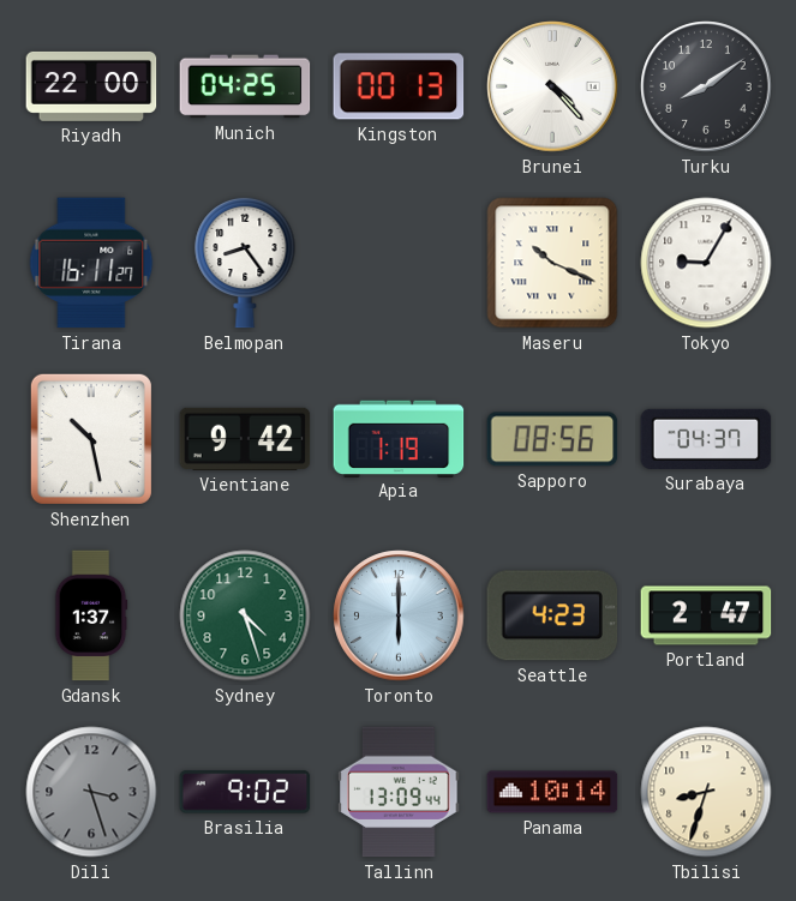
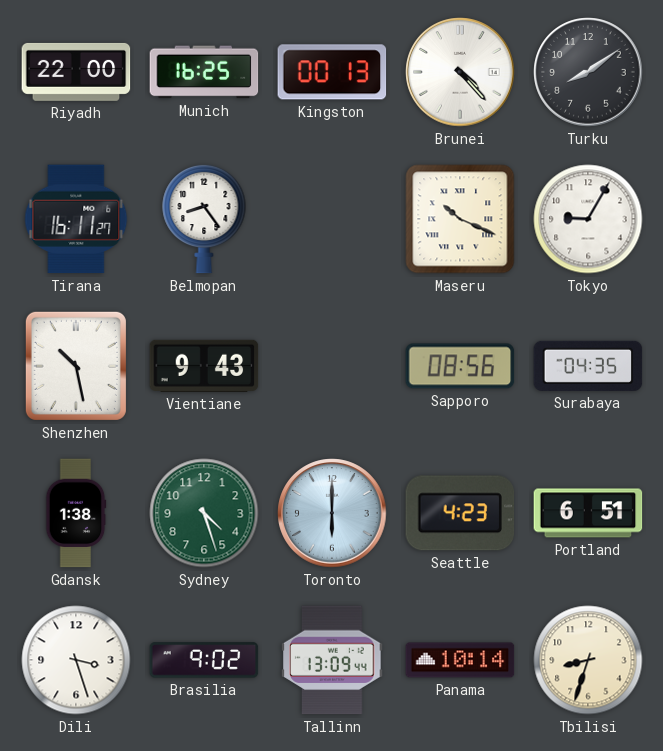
Munich: 04:25 -> 16:25 (204, 72)
Vientiane: 9:42 -> 9:43 (204, 366)
Apia: 1:19 -> none (399, 438)
Surabaya: 04:37 -> 04:35 (588, 366)
Gdansk: 1:37 -> 1:38 (76, 513)
Portland: 2:47 -> 6:51 (588, 513)
Dili dial: grey -> white (76, 660)
